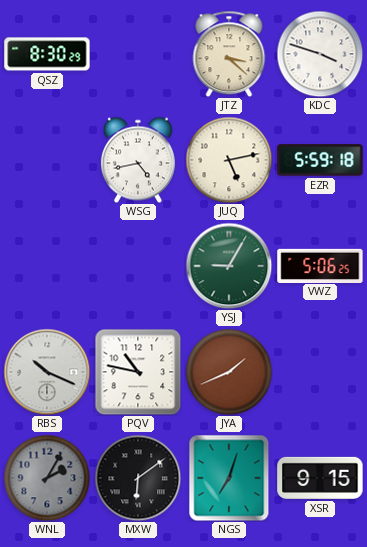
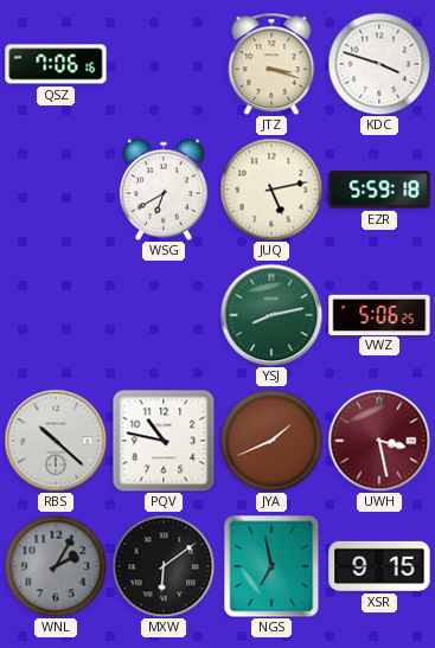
QSZ: 8:30 -> 7:06 (56, 64)
JTZ: 3:22 -> 3:18 (271, 64)
WSG: 4:43 -> 6:40 (164, 190)
YSJ: 9:05 -> 8:13 (271, 315)
RBS: 10:19 -> 10:22 (56, 441)
UWH: none -> 3:28 (379, 441)
NGS: 7:03 -> 6:58 (271, 566)
